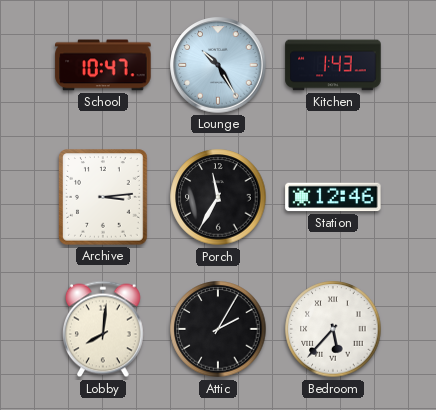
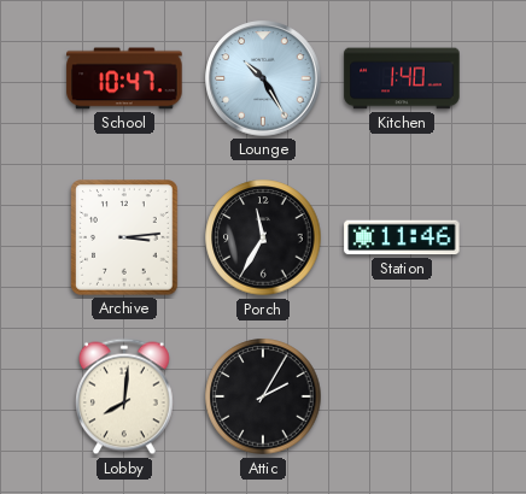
Kitchen: 1:43 -> 1:40 (402, 78)
Station: 12:46 -> 11:46 (402, 237)
Bedroom: 5:37 -> none (333, 329)
